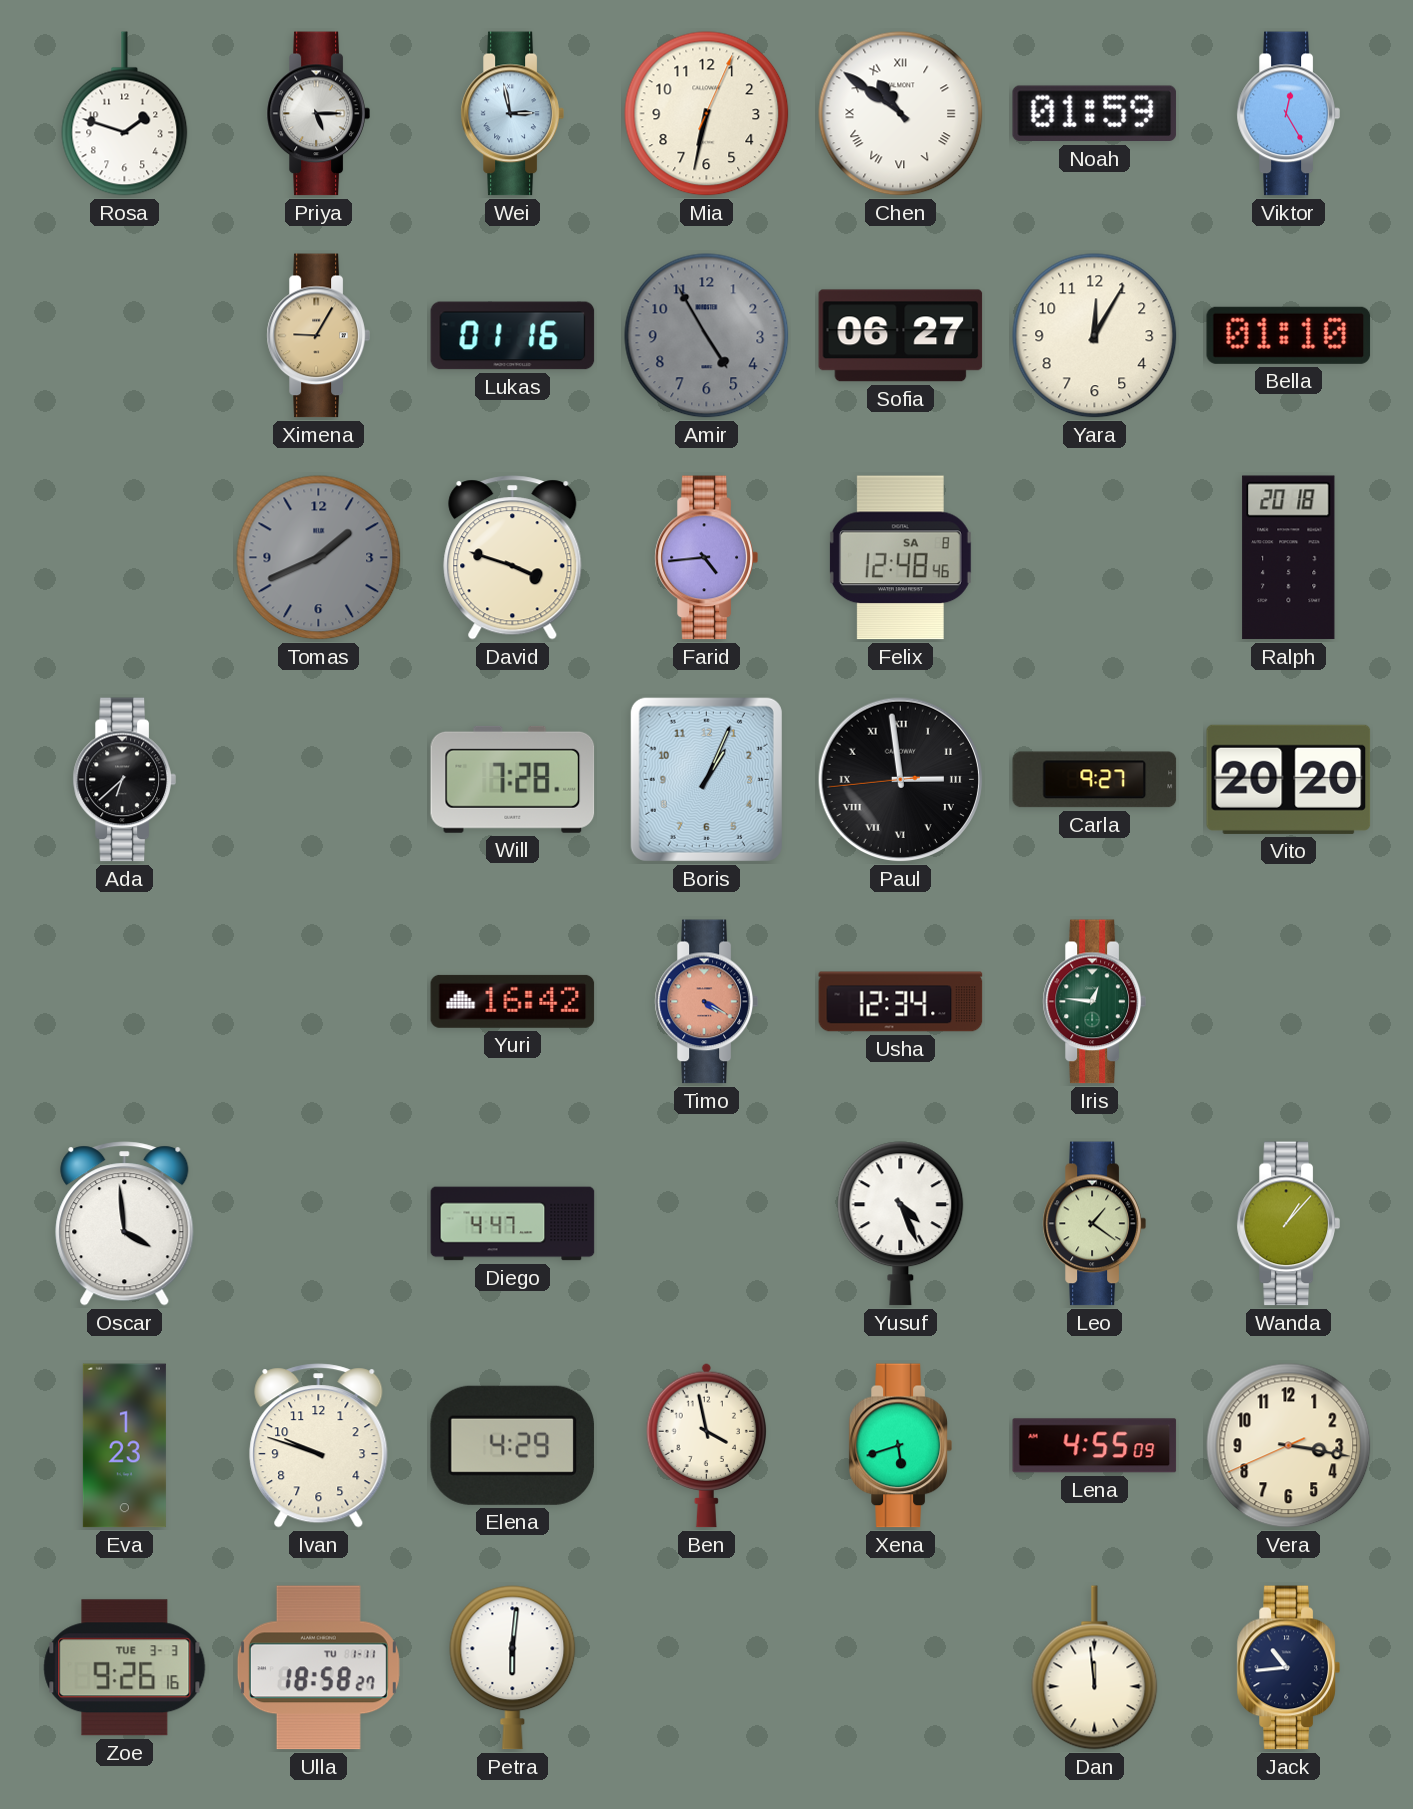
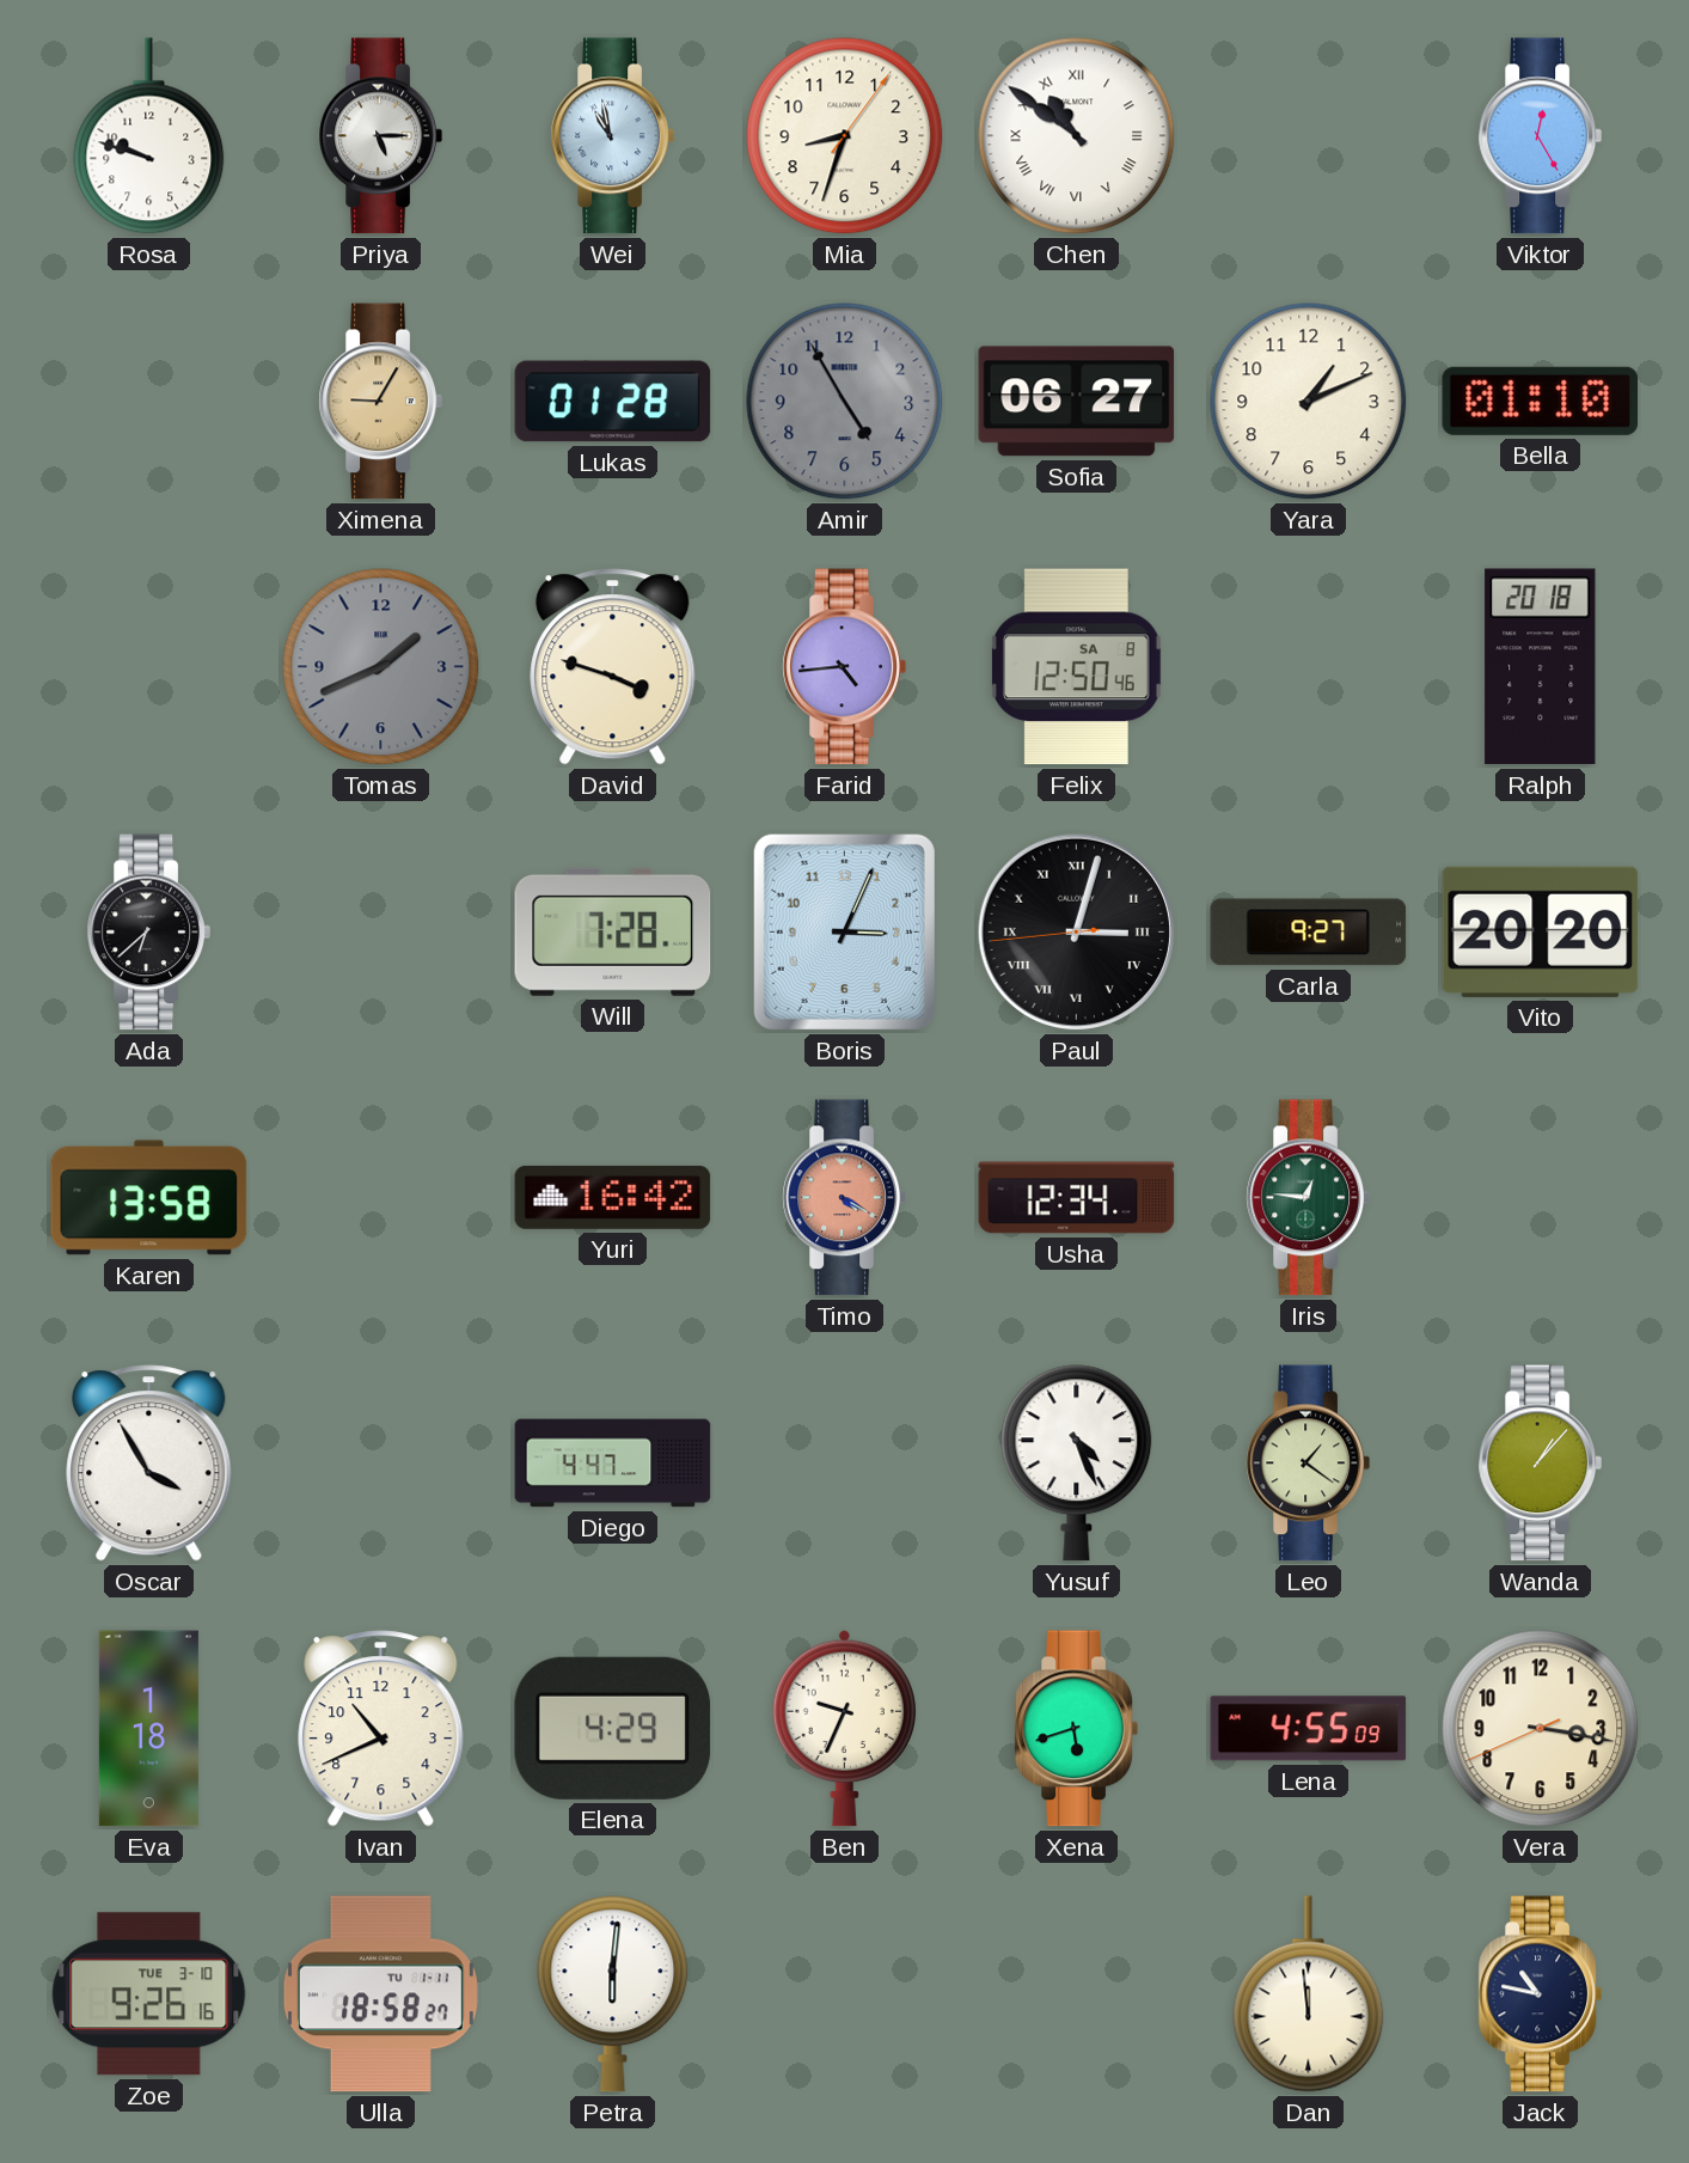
Rosa: 1:48 -> 9:48 (149, 136)
Wei: 2:58 -> 10:58 (612, 136)
Mia: 6:32 -> 8:33 (845, 136)
Noah: 01:59 -> none (1095, 114)
Lukas: 01:16 -> 01:28 (613, 402)
Yara: 12:05 -> 1:11 (1309, 402)
Felix: 12:48 -> 12:50 (1076, 667)
Boris: 1:04 -> 3:04 (844, 931)
Paul: 2:58 -> 3:02 (1077, 933)
Karen: none -> 13:58 (149, 1198)
Oscar: 3:59 -> 3:55 (149, 1464)
Eva: 1:23 -> 1:18 (148, 1729)
Ivan: 9:48 -> 10:41 (381, 1729)
Ben: 3:58 -> 9:34 (845, 1728)
Zoe date: TUE 3-3 -> TUE 3-10 (149, 1994)
Jack: 10:44 -> 10:47 (1540, 1994)
